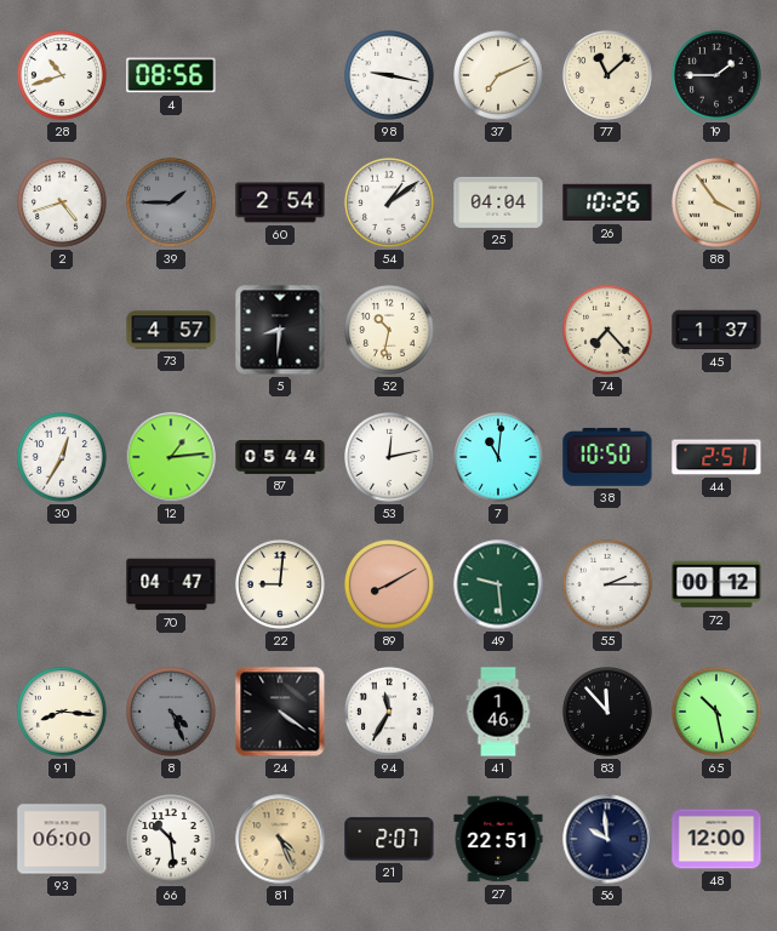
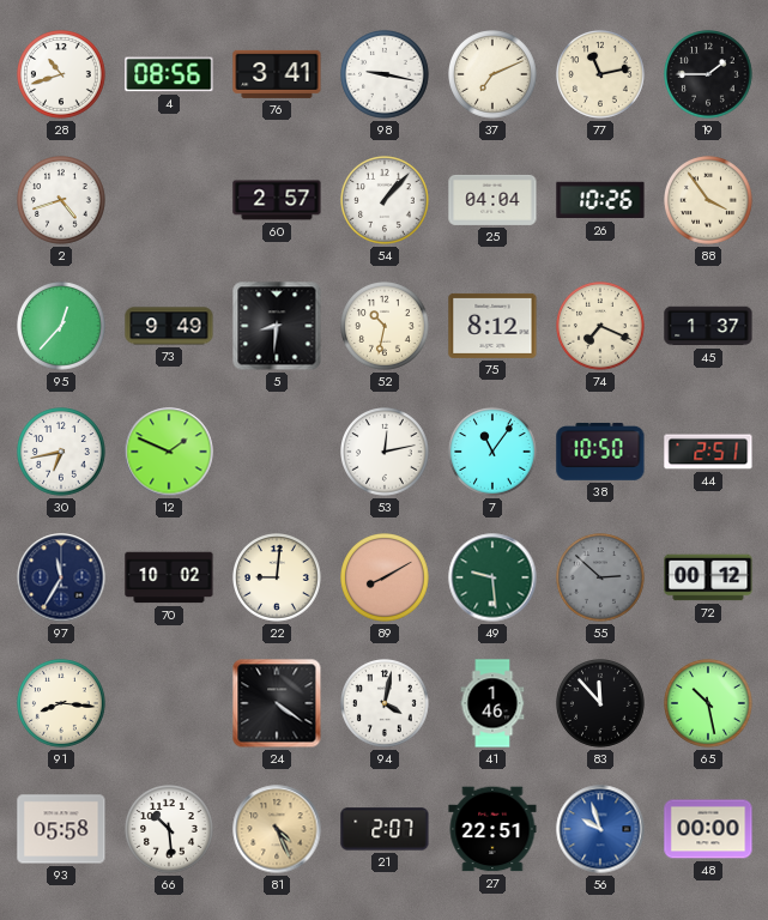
76: none -> 3:41 (277, 74)
77: 11:08 -> 11:13 (601, 75)
39: 1:45 -> none (172, 204)
60: 2:54 -> 2:57 (277, 200)
54: 1:09 -> 1:07 (386, 201)
95: none -> 12:37 (62, 327)
73: 4:57 -> 9:49 (169, 326)
75: none -> 8:12 (492, 326)
74: 7:23 -> 7:19 (601, 327)
30: 12:35 -> 6:43 (62, 453)
12: 1:14 -> 1:49 (169, 452)
87: 05:44 -> none (280, 458)
7: 11:01 -> 11:06 (494, 453)
97: none -> 11:35 (61, 577)
70: 04:47 -> 10:02 (169, 577)
55: 2:15 -> 2:52 (601, 579)
55 dial: white -> grey (601, 579)
8: 4:26 -> none (172, 713)
94: 11:35 -> 4:02 (386, 704)
93: 06:00 -> 05:58 (61, 829)
56: 9:59 -> 9:57 (600, 829)
56 dial: navy -> blue (600, 829)
48: 12:00 -> 00:00 (708, 829)
